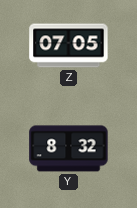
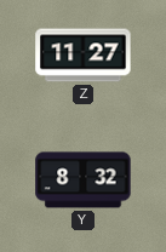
Z: 07:05 -> 11:27 (84, 56)
